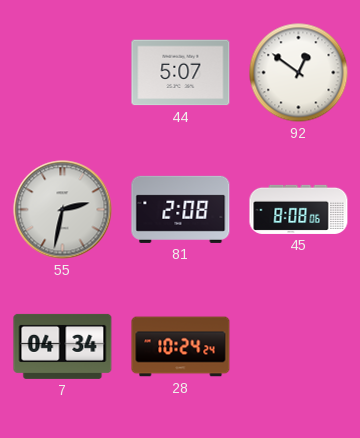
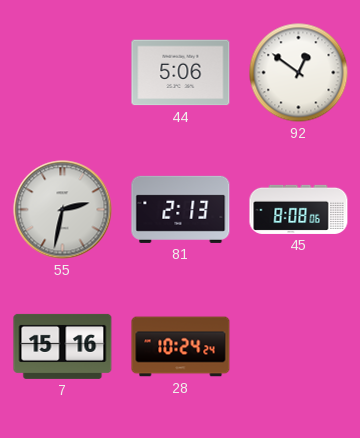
44: 5:07 -> 5:06 (181, 73)
81: 2:08 -> 2:13 (181, 209)
7: 04:34 -> 15:16 (63, 346)
